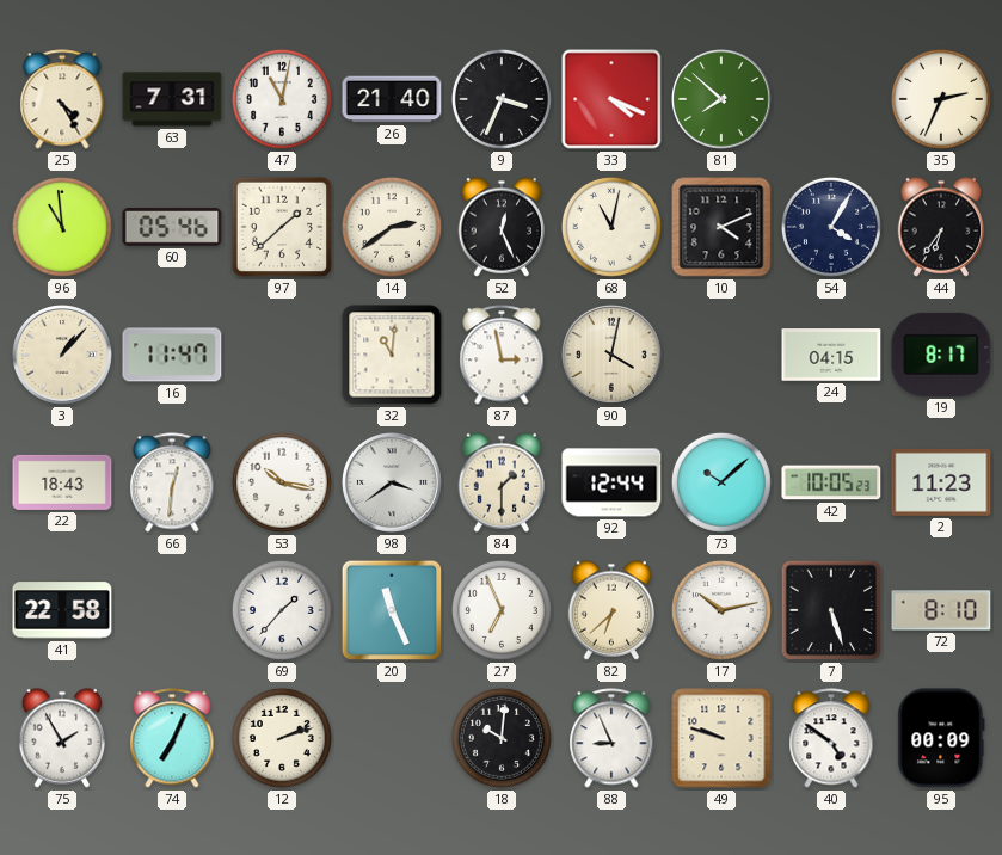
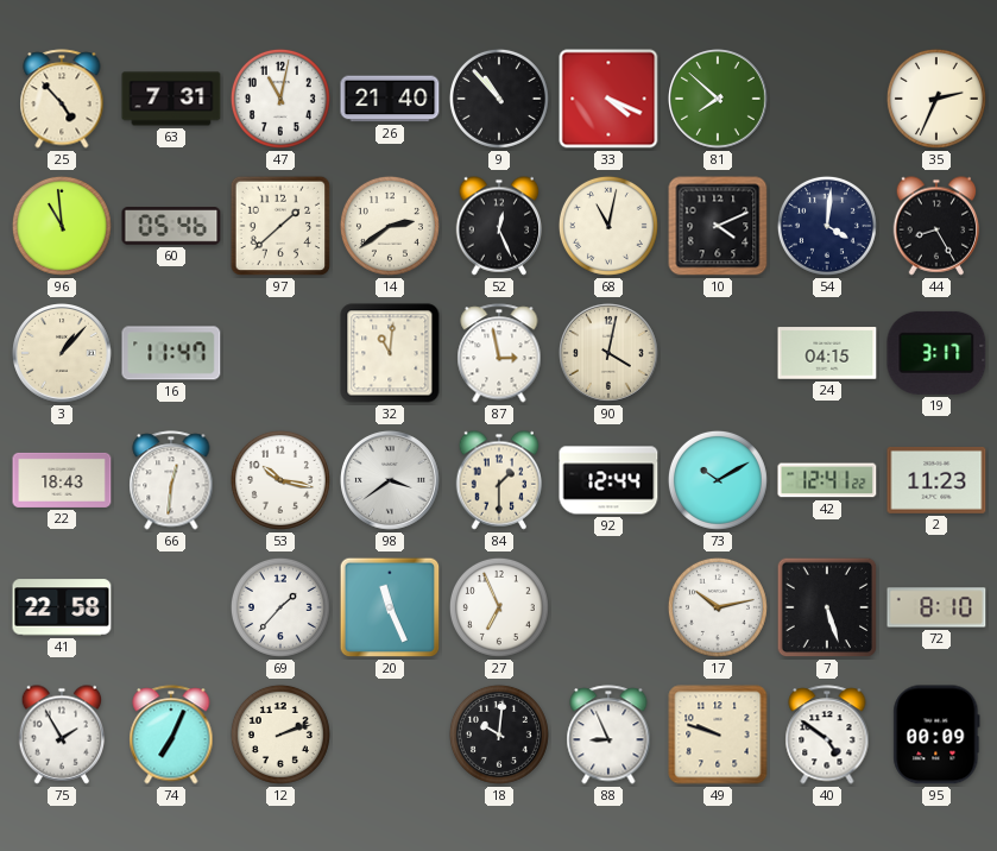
25: 4:25 -> 4:53 (62, 99)
9: 3:34 -> 10:53 (499, 99)
54: 4:05 -> 4:01 (827, 226)
44: 6:36 -> 8:25 (936, 226)
19: 8:17 -> 3:17 (936, 353)
73: 10:08 -> 10:10 (718, 480)
42: 10:05 -> 12:41 (827, 480)
82: 6:38 -> none (611, 610)
